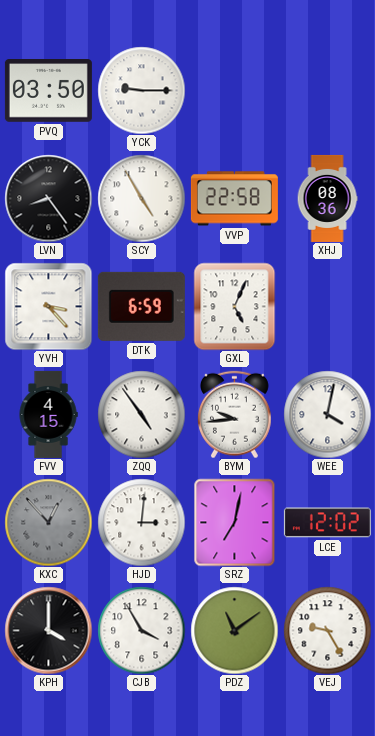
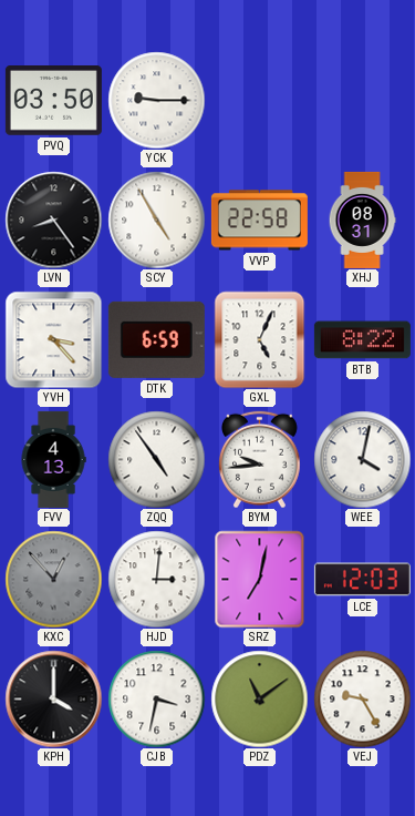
XHJ: 08:36 -> 08:31 (362, 220)
BTB: none -> 8:22 (362, 340)
FVV: 4:15 -> 4:13 (53, 459)
LCE: 12:02 -> 12:03 (362, 580)
CJB: 3:55 -> 3:32 (156, 698)
